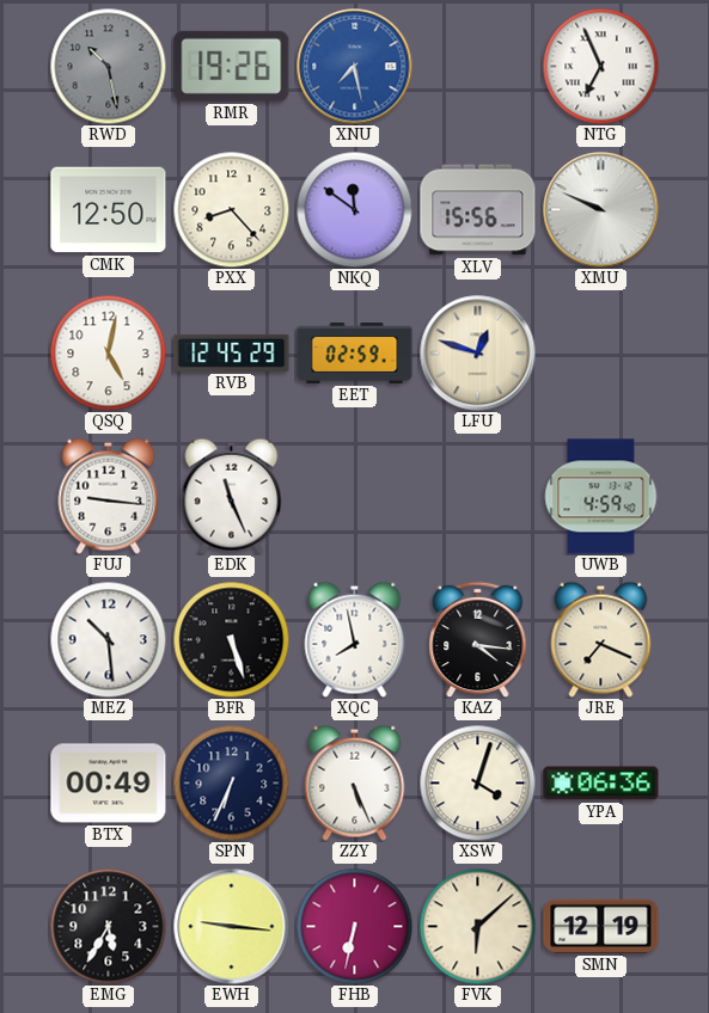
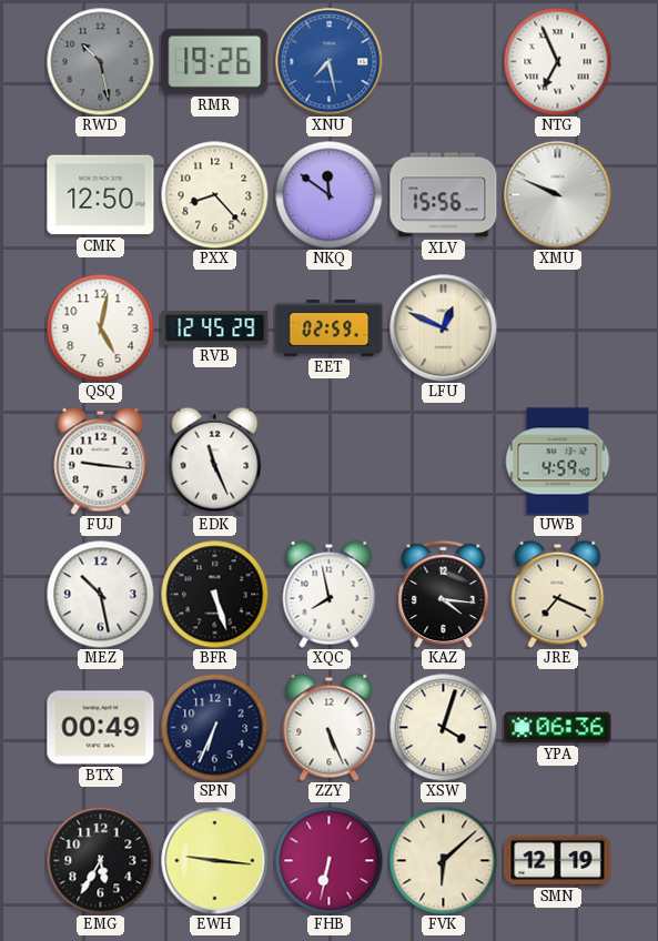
LFU: 12:48 -> 12:49 (444, 328)
MEZ: 10:29 -> 10:28 (100, 594)
